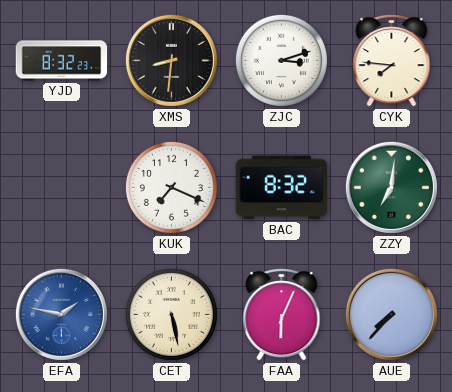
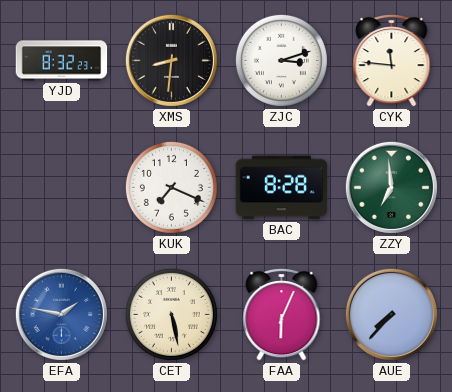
CYK: 7:46 -> 11:46 (392, 60)
BAC: 8:32 -> 8:28 (282, 188)
ZZY: 7:01 -> 6:59 (391, 187)
